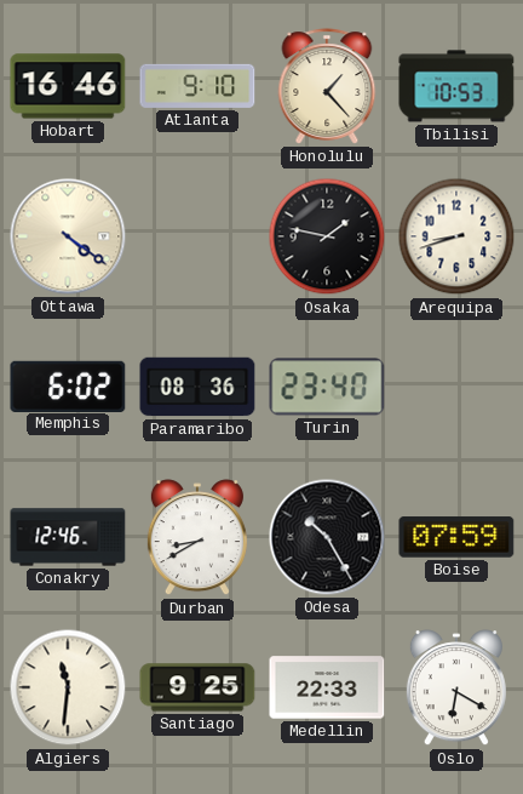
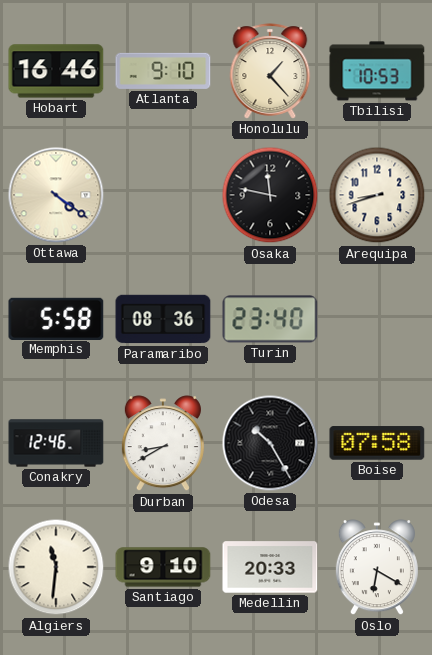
Osaka: 1:47 -> 11:47 (270, 195)
Memphis: 6:02 -> 5:58 (56, 318)
Boise: 07:59 -> 07:58 (377, 443)
Santiago: 9:25 -> 9:10 (163, 567)
Medellin: 22:33 -> 20:33 (270, 567)
